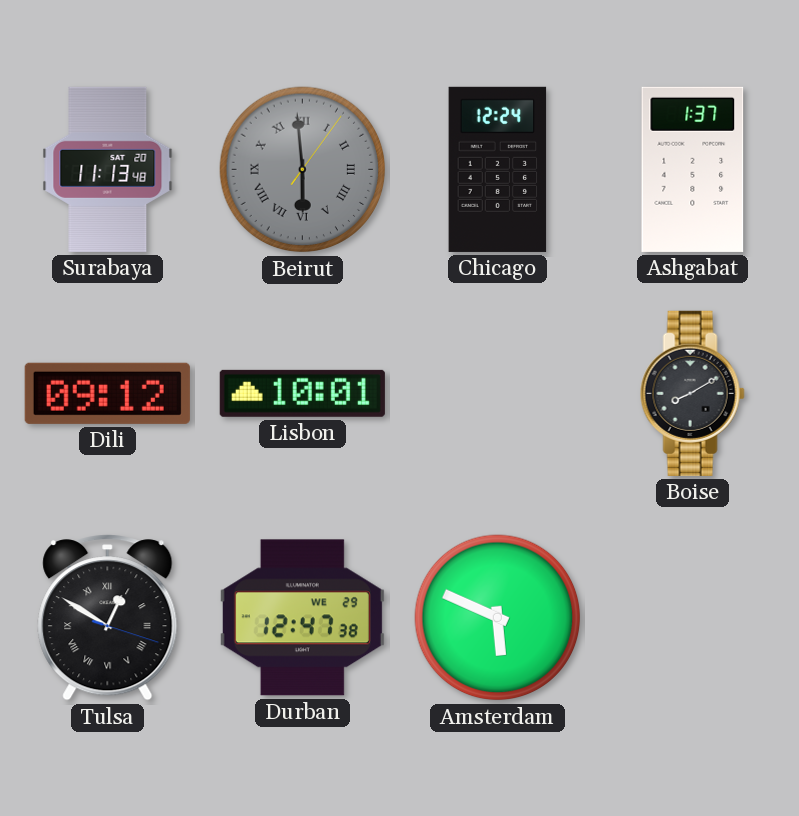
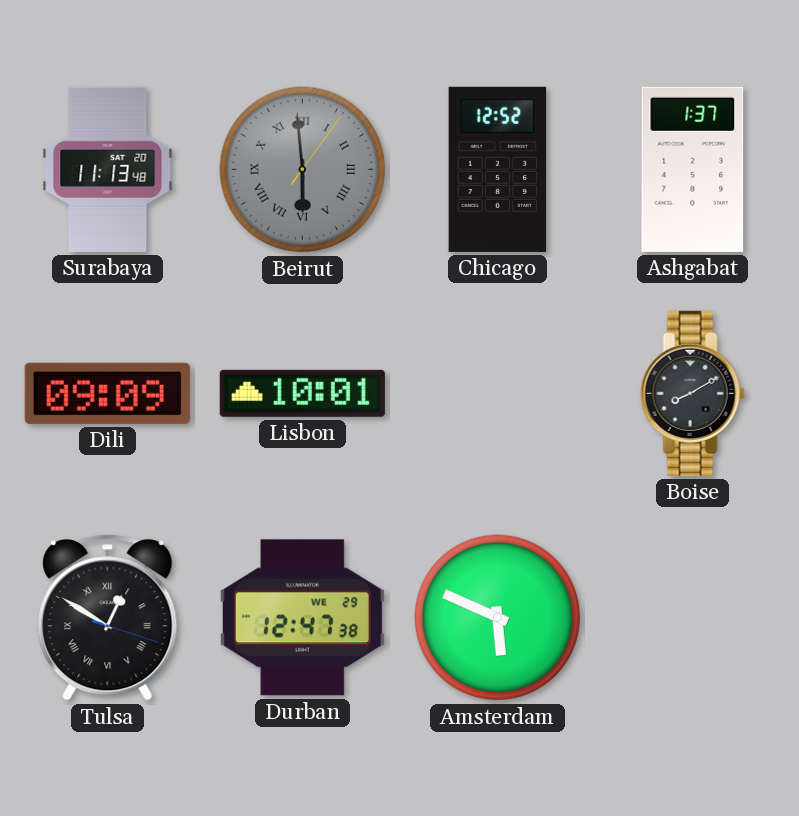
Chicago: 12:24 -> 12:52 (498, 169)
Dili: 09:12 -> 09:09 (107, 393)
